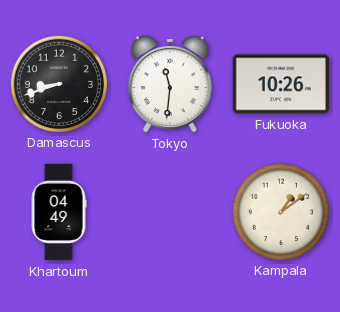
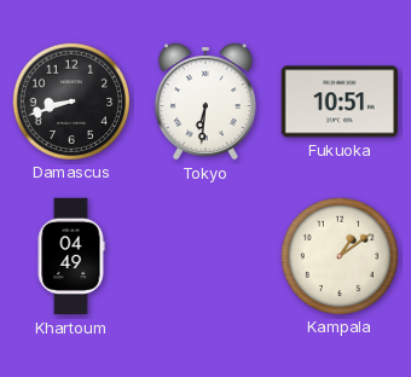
Tokyo: 11:31 -> 6:31 (205, 101)
Fukuoka: 10:26 -> 10:51 (338, 101)
